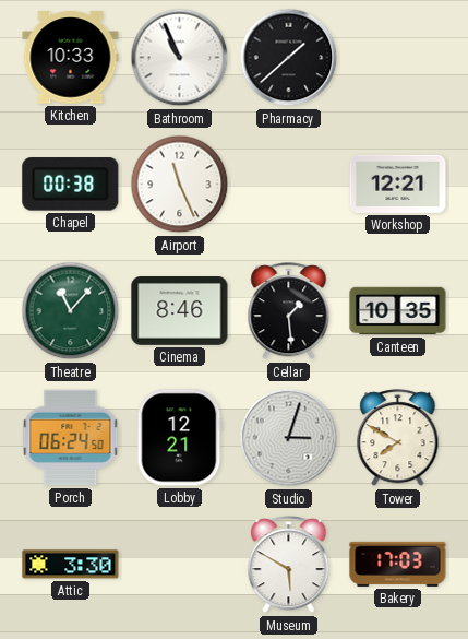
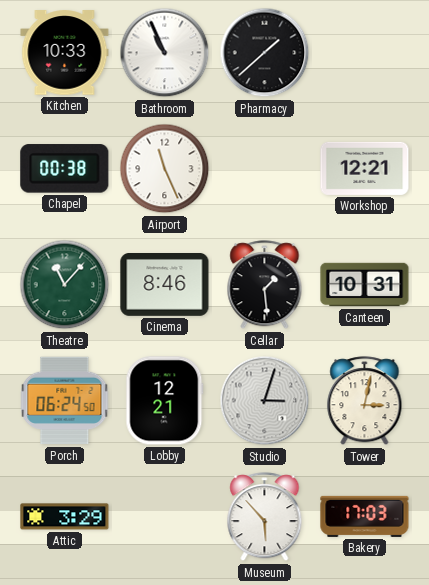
Canteen: 10:35 -> 10:31 (365, 285)
Tower: 7:50 -> 3:02 (365, 401)
Attic: 3:30 -> 3:29 (65, 517)
Museum: 5:50 -> 5:53 (265, 517)
